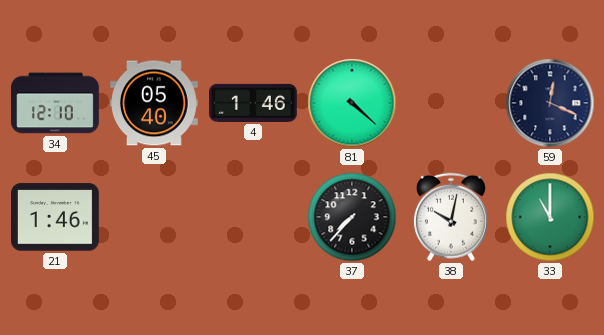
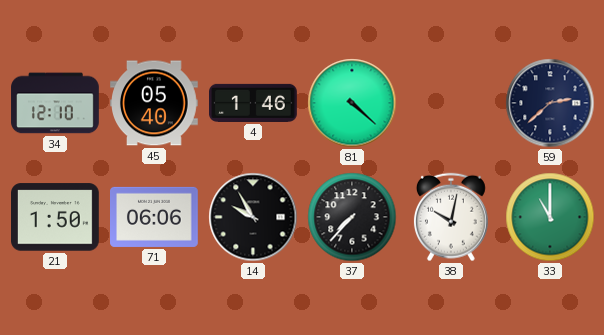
59: 12:19 -> 2:38 (550, 103)
21: 1:46 -> 1:50 (56, 217)
71: none -> 06:06 (155, 217)
14: none -> 9:55 (253, 217)
